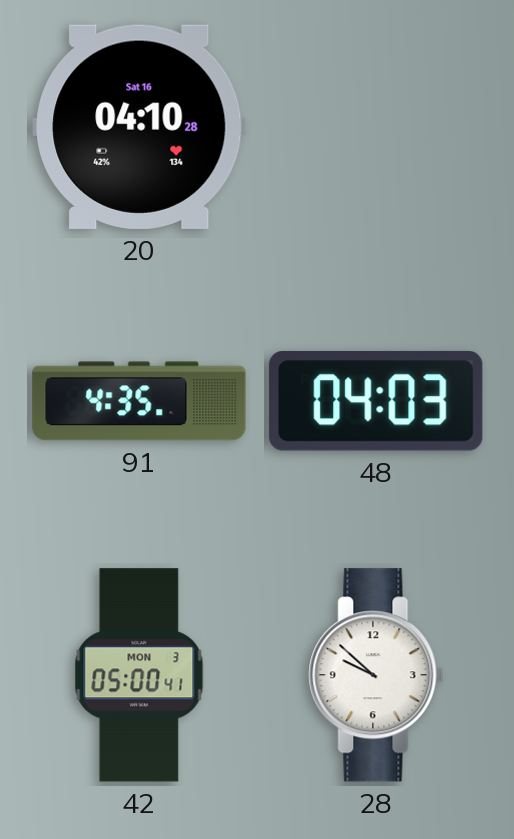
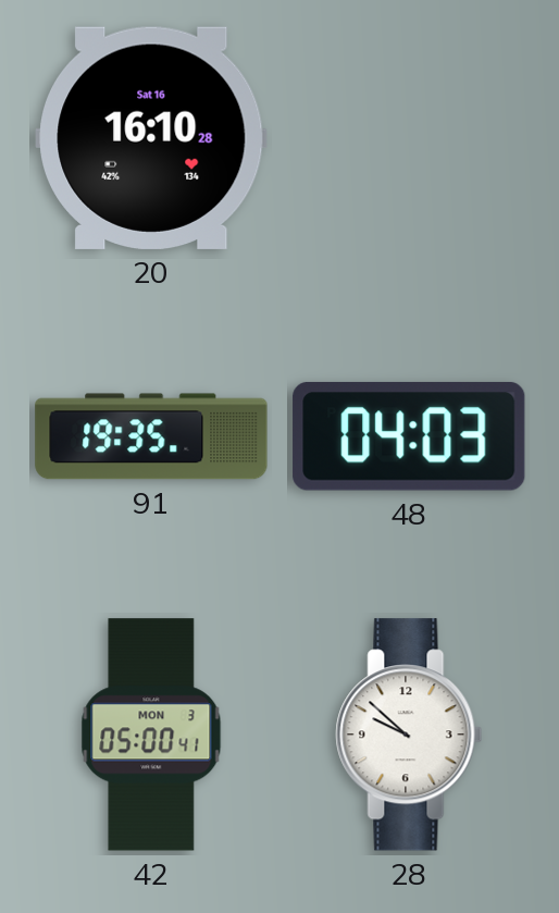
20: 04:10 -> 16:10 (151, 138)
91: 4:35 -> 19:35 (151, 436)
